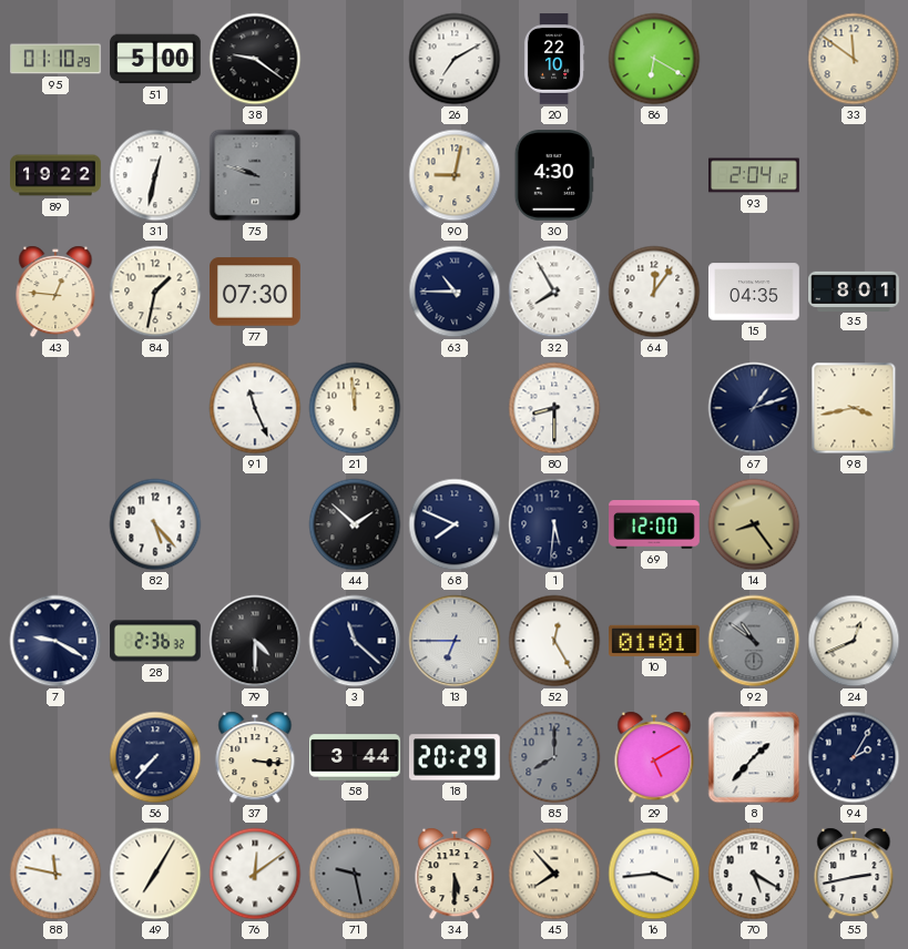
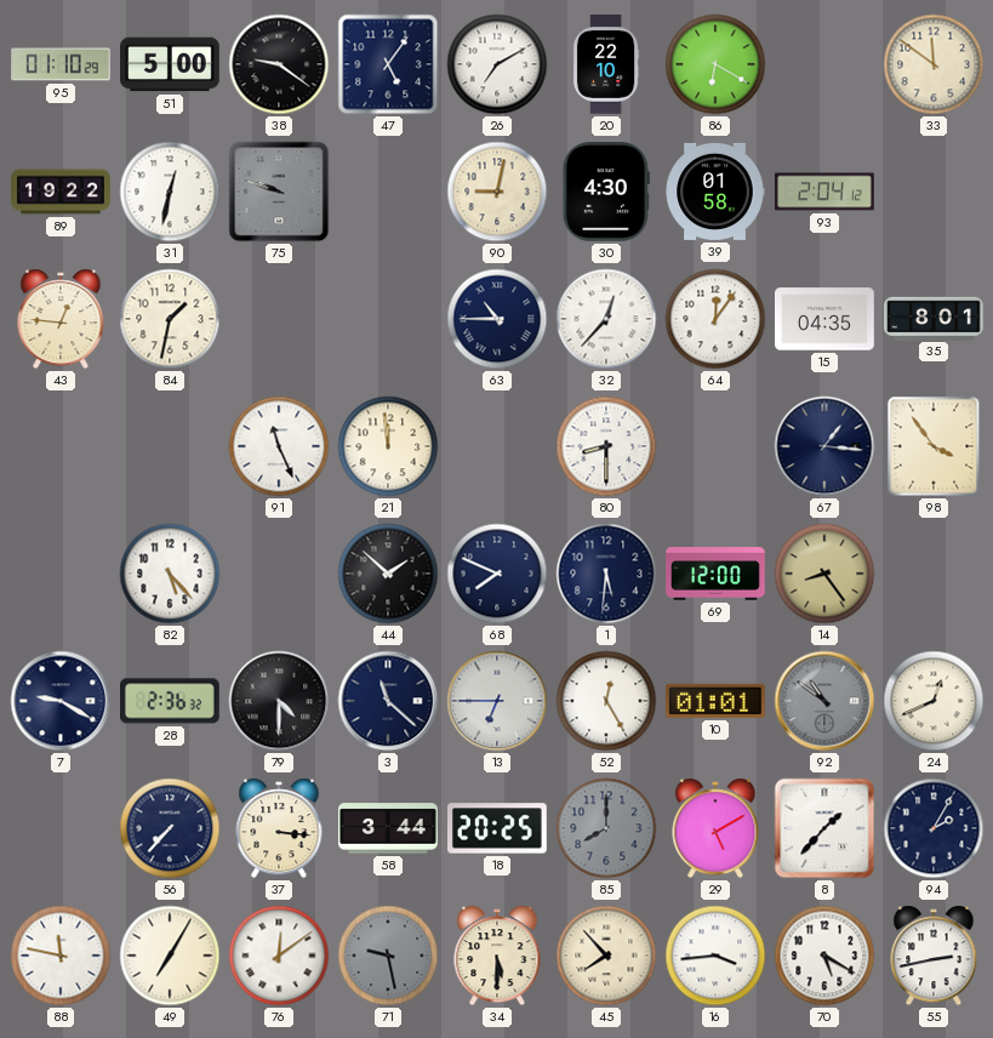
47: none -> 5:06 (388, 64)
39: none -> 01:58 (715, 192)
77: 07:30 -> none (256, 292)
32: 7:55 -> 12:37 (606, 319)
67: 1:12 -> 1:16 (824, 446)
98: 3:43 -> 3:54 (934, 446)
18: 20:29 -> 20:25 (498, 828)
